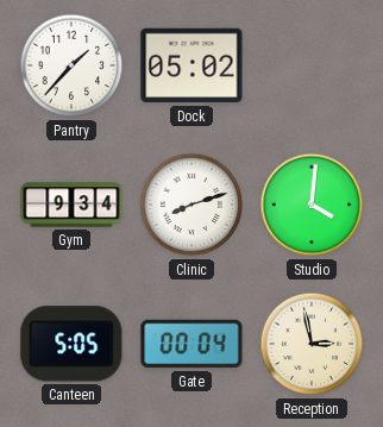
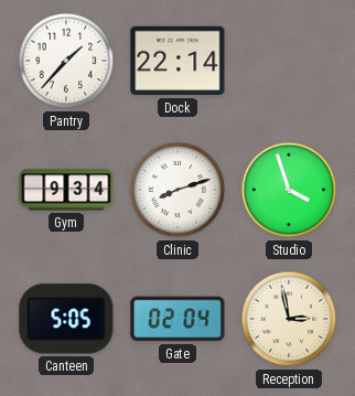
Dock: 05:02 -> 22:14 (177, 61)
Studio: 4:01 -> 3:57 (289, 190)
Gate: 00:04 -> 02:04 (177, 319)
